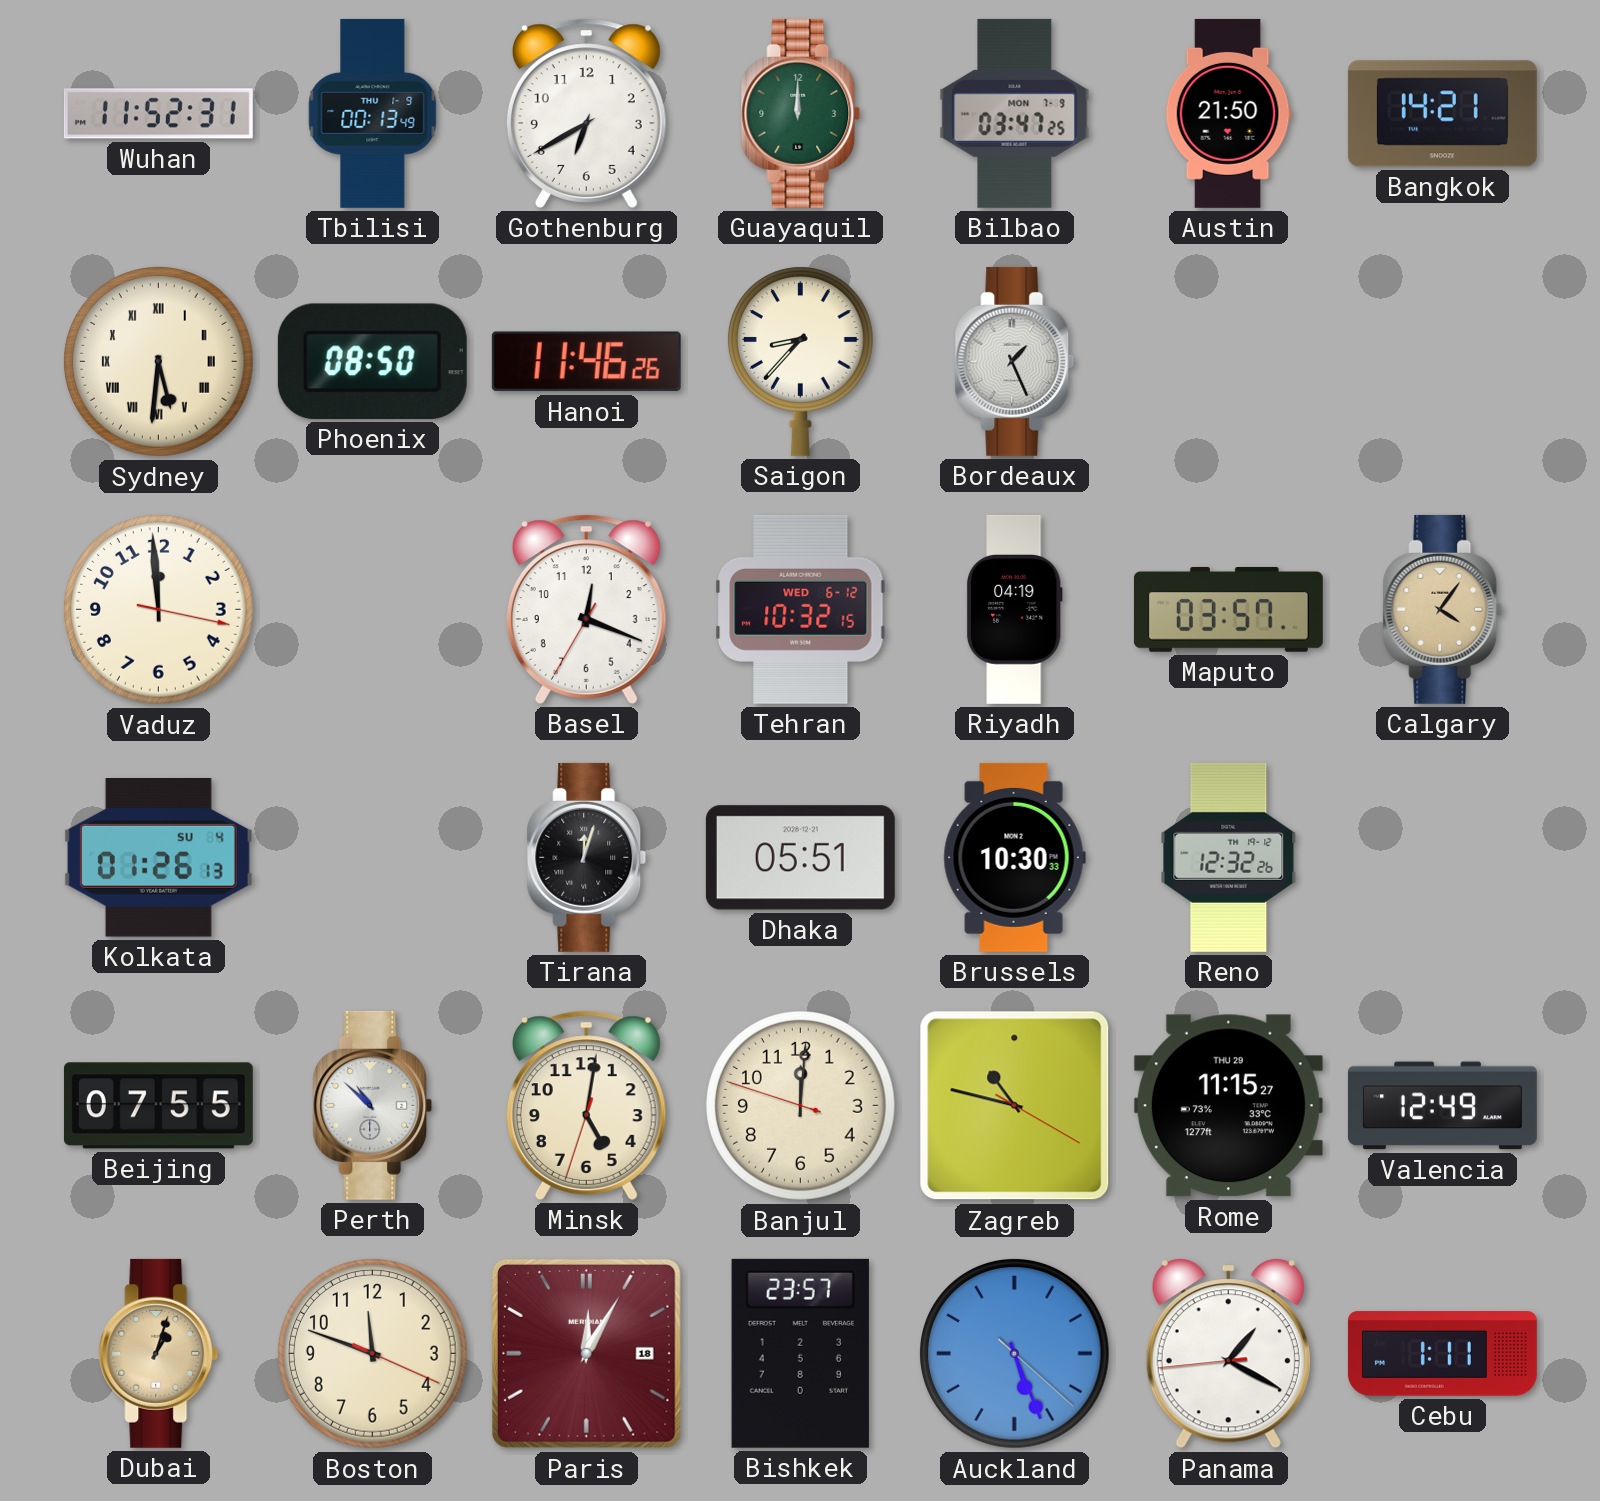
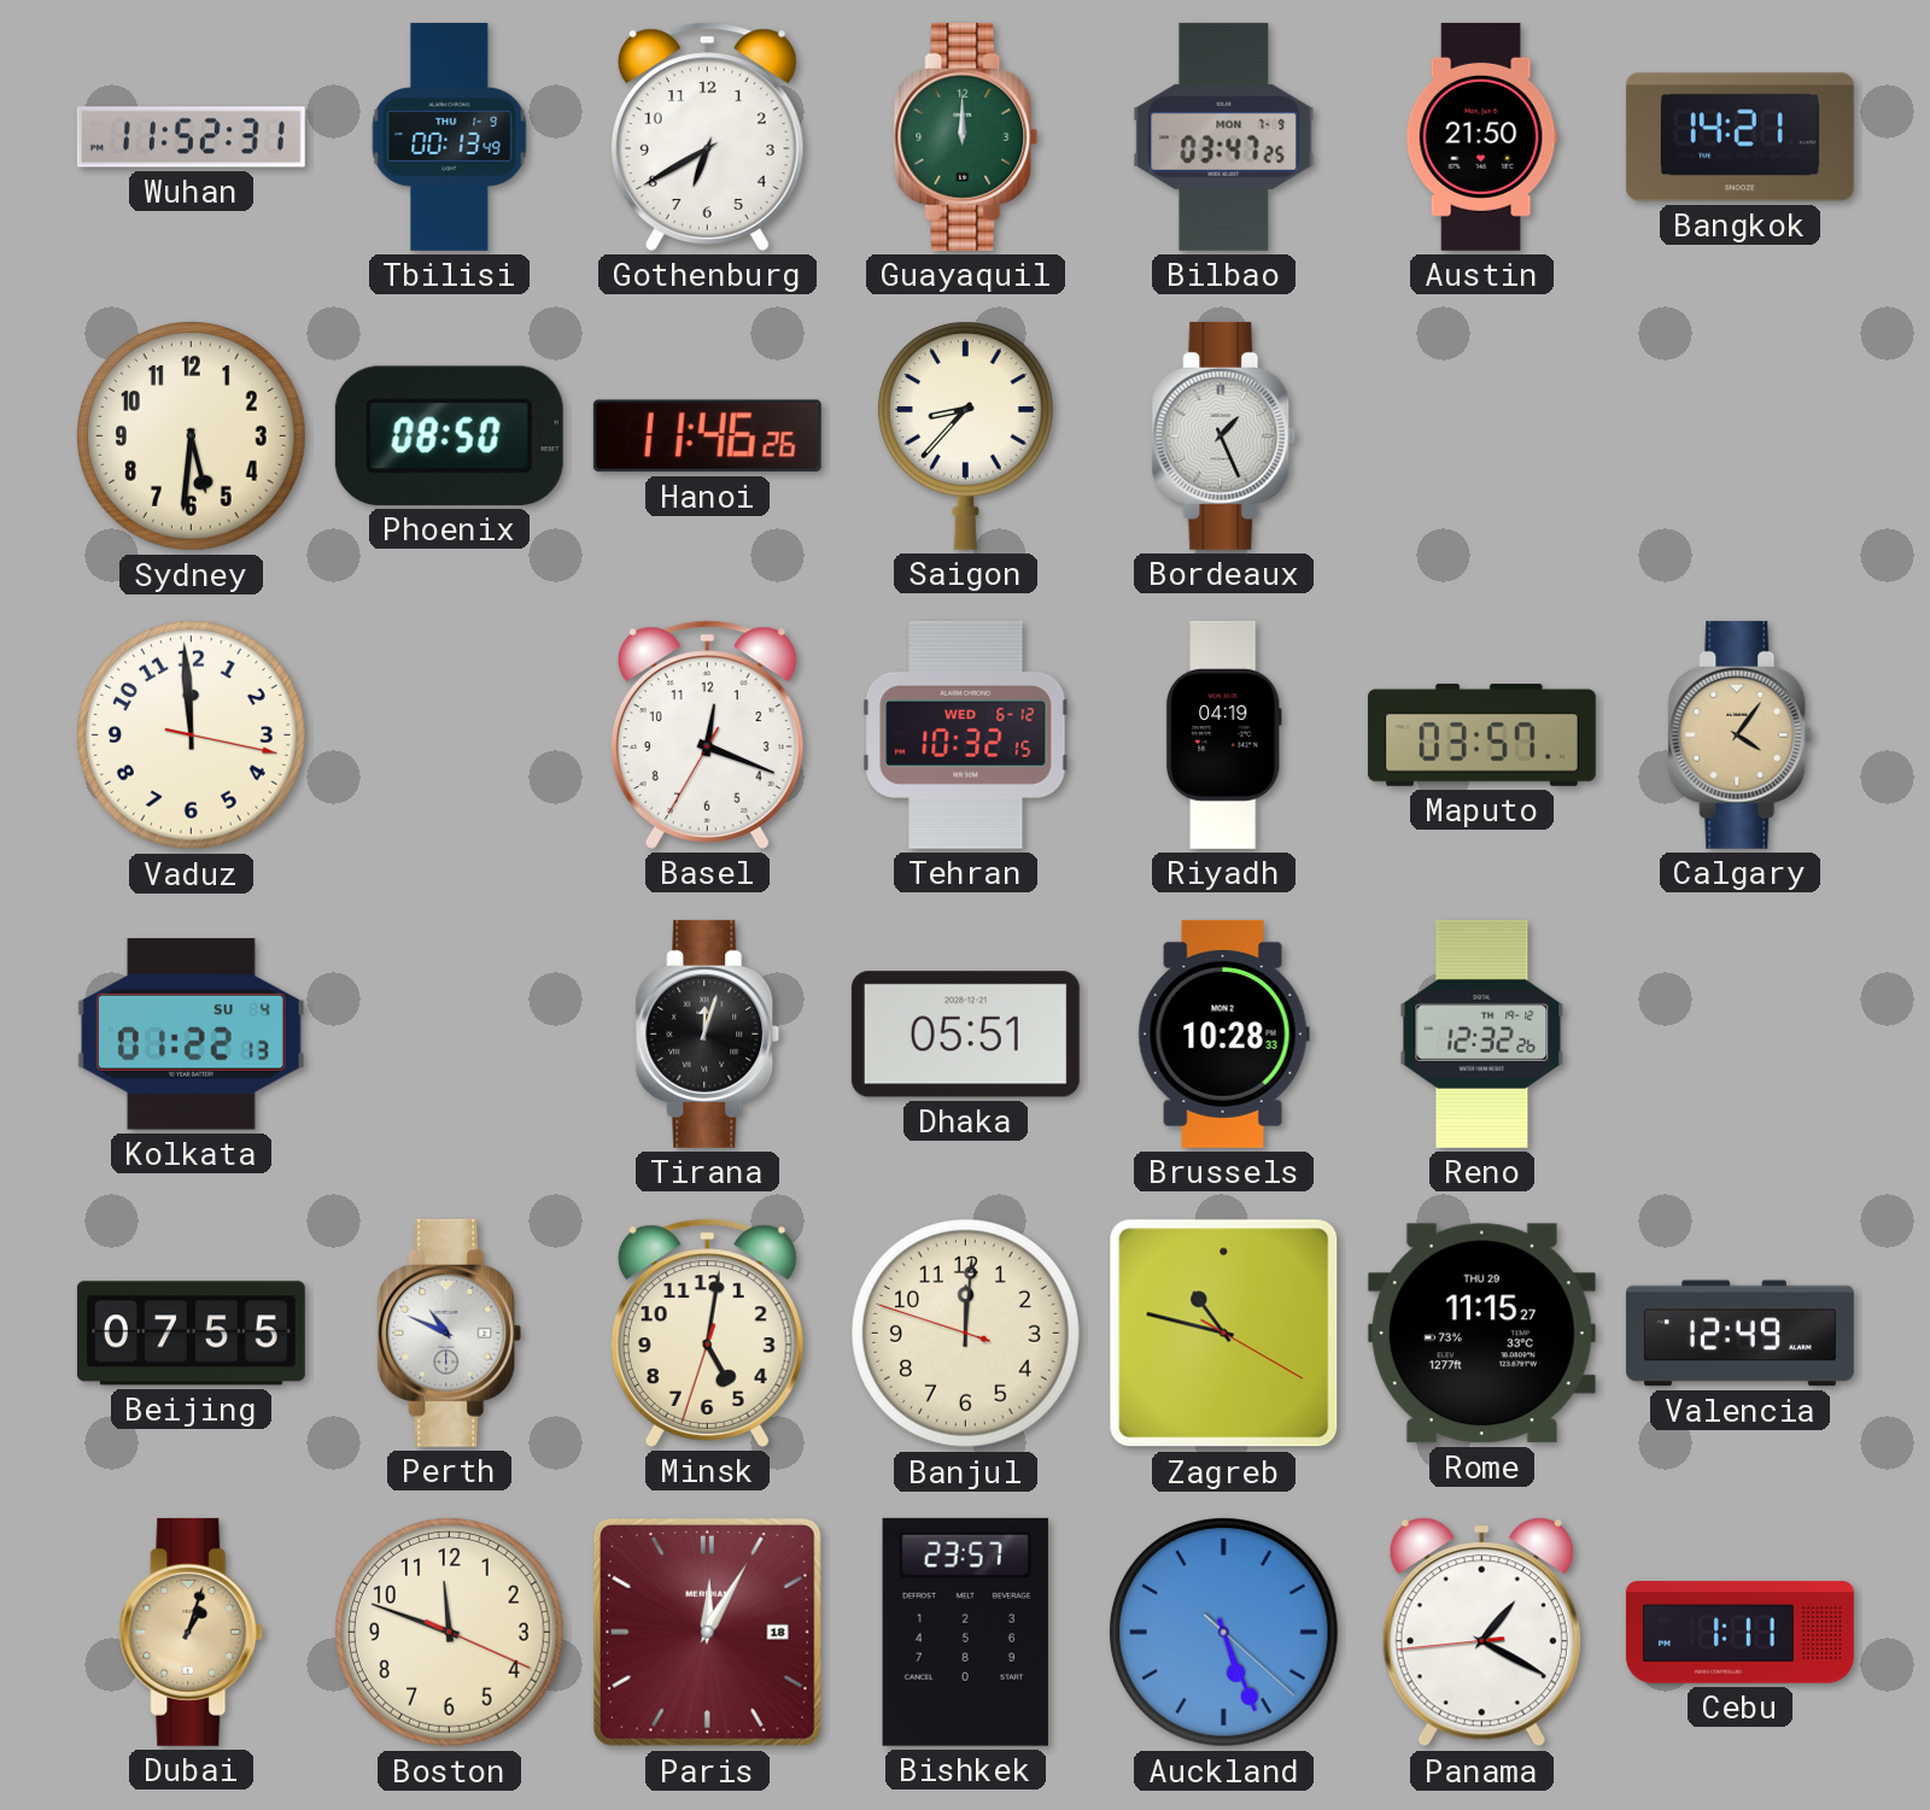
Sydney numerals: Roman -> Arabic (192, 437)
Kolkata: 01:26 -> 01:22 (191, 1035)
Brussels: 10:30 -> 10:28 (1223, 1033)
Perth: 10:52 -> 10:49 (450, 1332)
